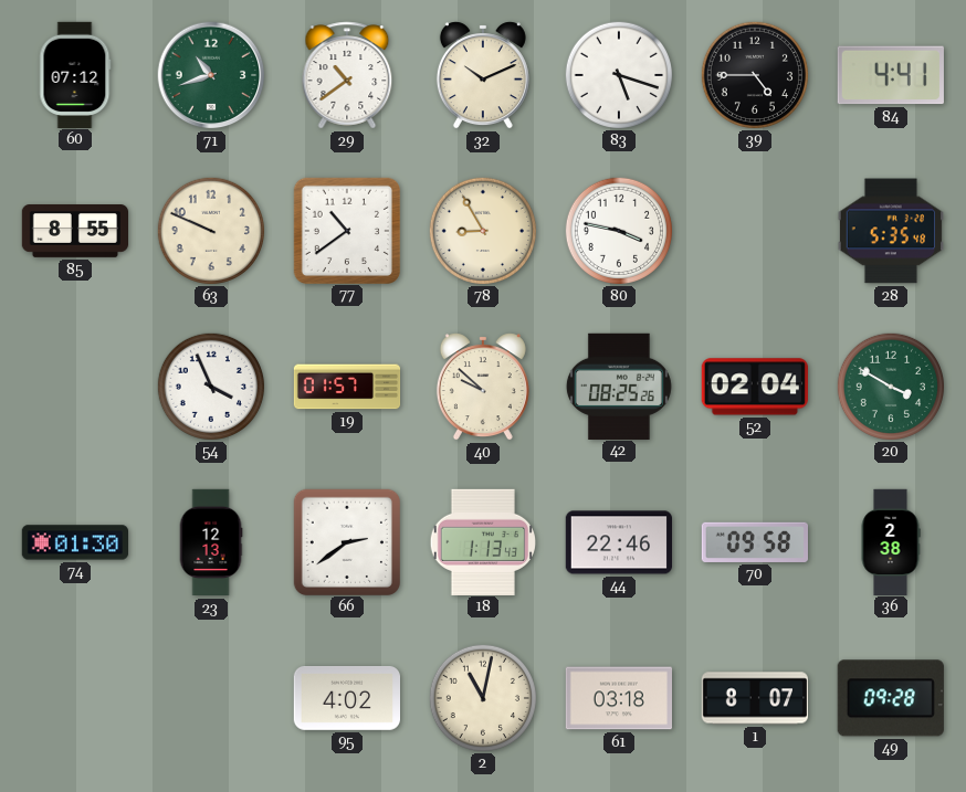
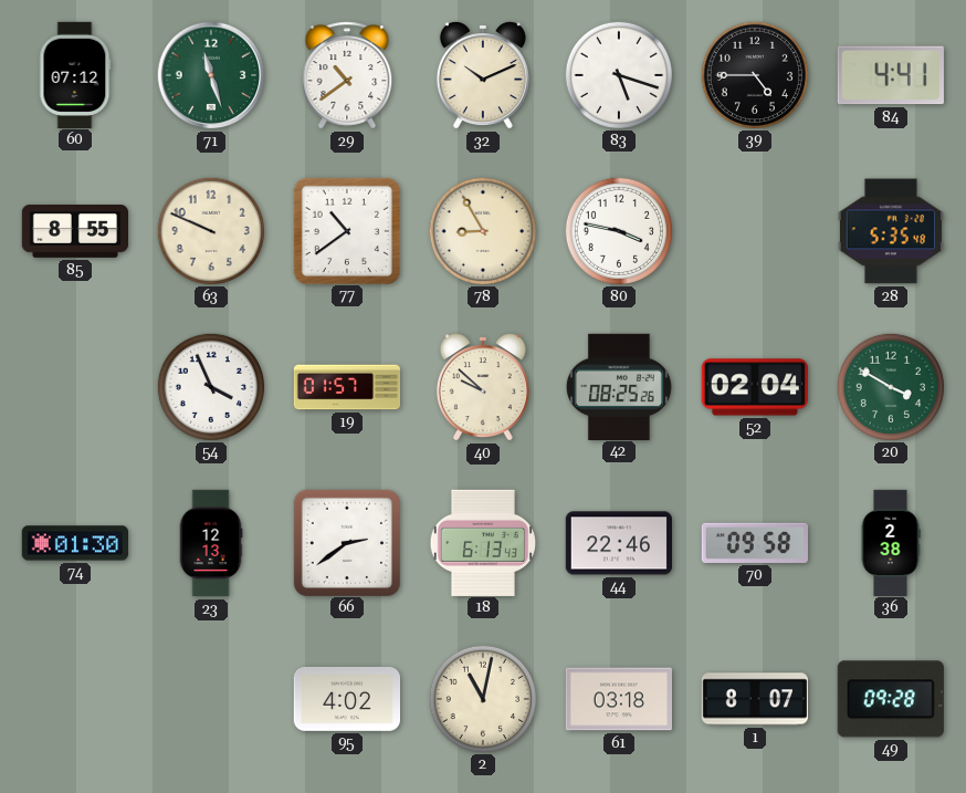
71: 10:42 -> 11:27 (211, 75)
18: 1:13 -> 6:13 (483, 542)
